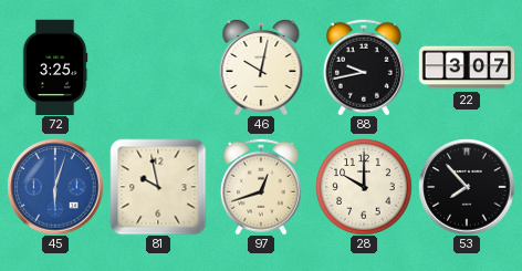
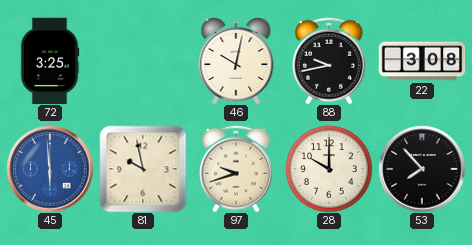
22: 3:07 -> 3:08 (422, 61)
45: 6:03 -> 5:59 (50, 169)
97: 12:42 -> 9:42 (236, 169)
